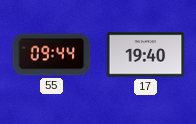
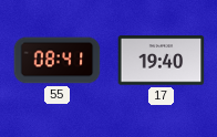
55: 09:44 -> 08:41 (58, 61)
